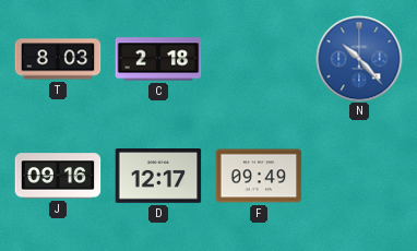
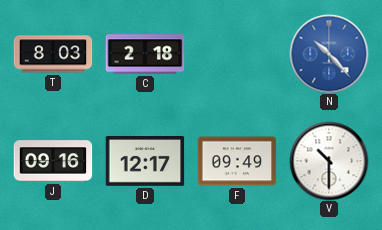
V: none -> 10:30 (329, 161)
